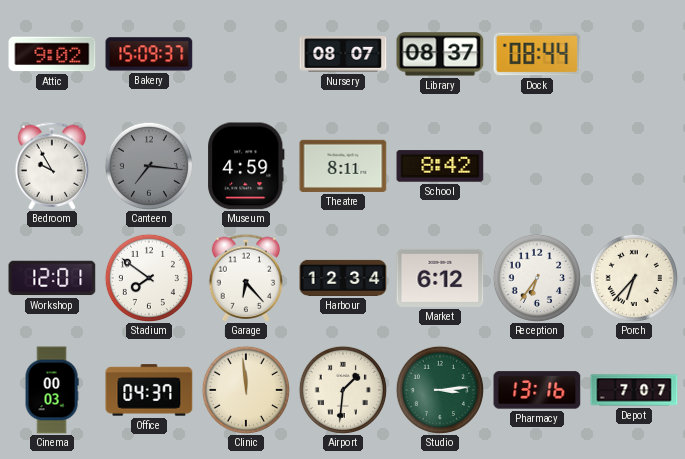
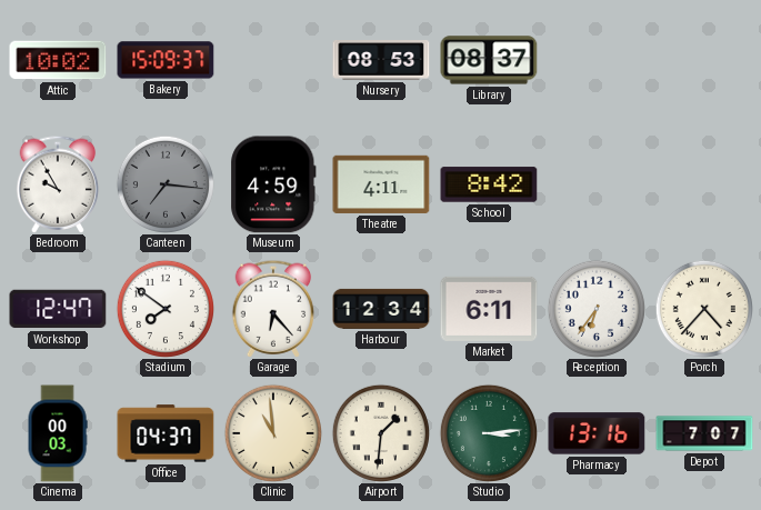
Attic: 9:02 -> 10:02 (58, 60)
Nursery: 08:07 -> 08:53 (381, 61)
Dock: 08:44 -> none (537, 54)
Theatre: 8:11 -> 4:11 (381, 184)
Workshop: 12:01 -> 12:47 (58, 309)
Market: 6:12 -> 6:11 (489, 309)
Porch: 6:37 -> 4:37 (704, 309)
Clinic: 11:59 -> 10:59 (273, 433)
